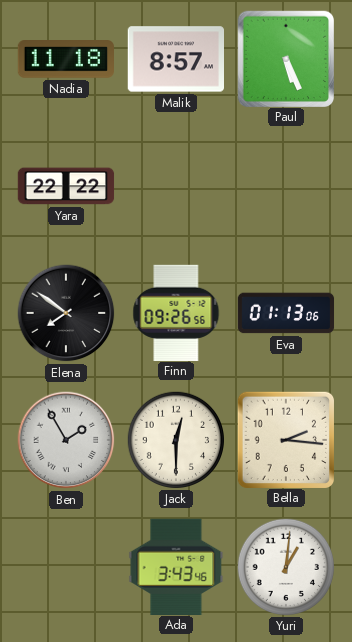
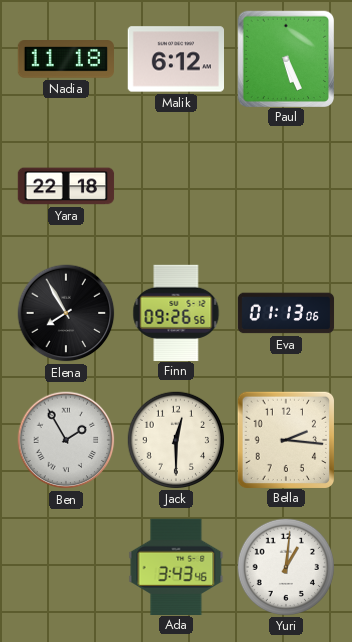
Malik: 8:57 -> 6:12 (175, 59)
Yara: 22:22 -> 22:18 (66, 186)
Elena: 7:51 -> 7:55 (66, 313)
